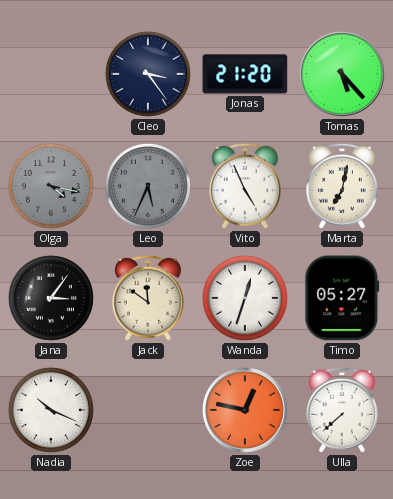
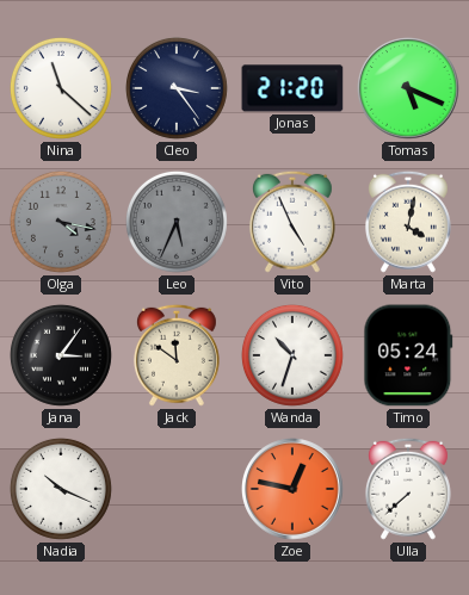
Nina: none -> 11:22 (61, 88)
Tomas: 5:23 -> 5:19 (409, 89)
Marta: 7:02 -> 4:02 (408, 222)
Wanda: 12:33 -> 10:33 (292, 355)
Timo: 05:27 -> 05:24 (408, 355)
